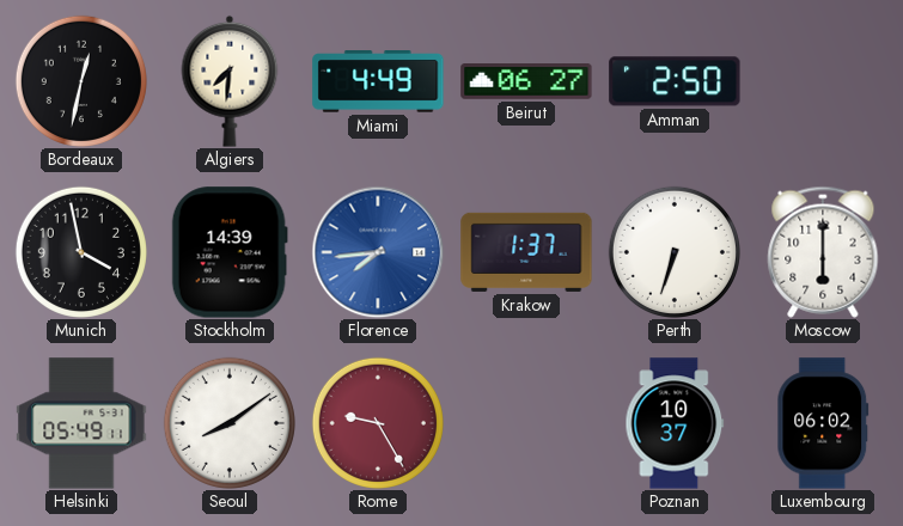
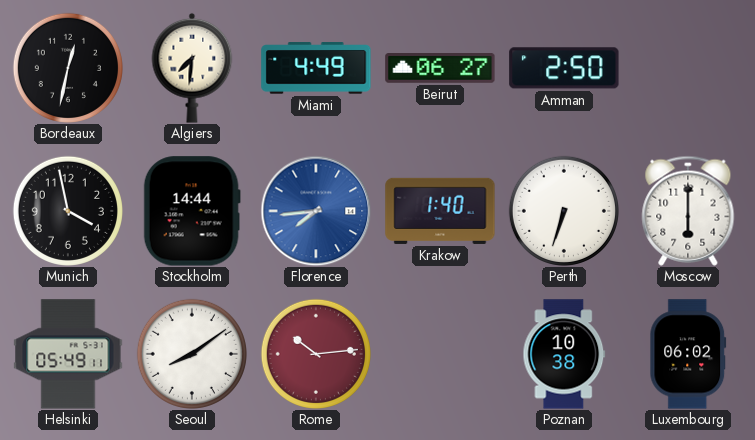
Stockholm: 14:39 -> 14:44 (192, 211)
Krakow: 1:37 -> 1:40 (440, 211)
Rome: 9:25 -> 10:14 (316, 354)
Poznan: 10:37 -> 10:38 (564, 354)
